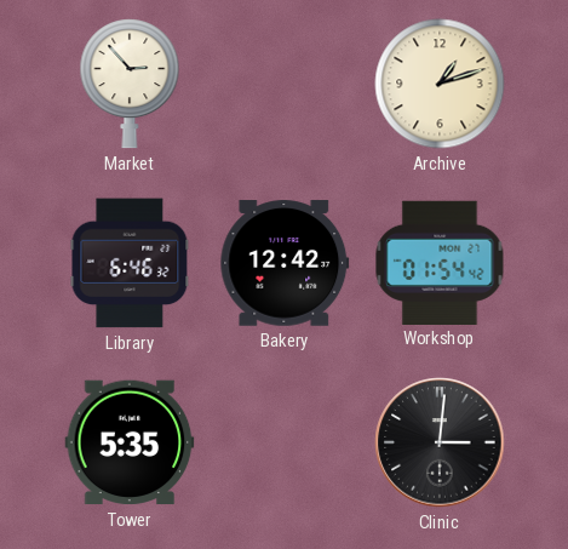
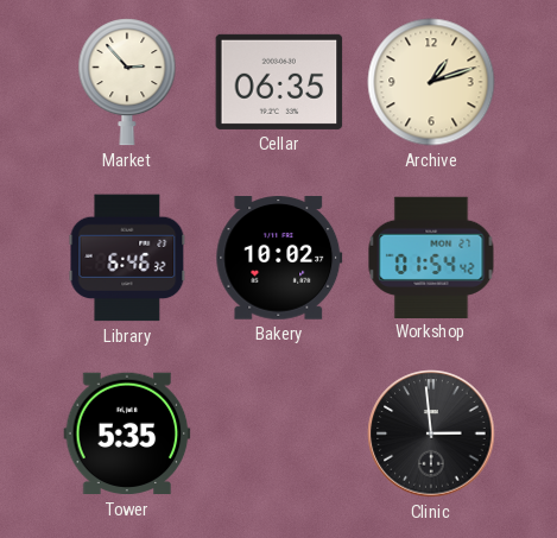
Cellar: none -> 06:35 (279, 82)
Bakery: 12:42 -> 10:02 (279, 258)
Clinic: 3:01 -> 2:59 (431, 433)
